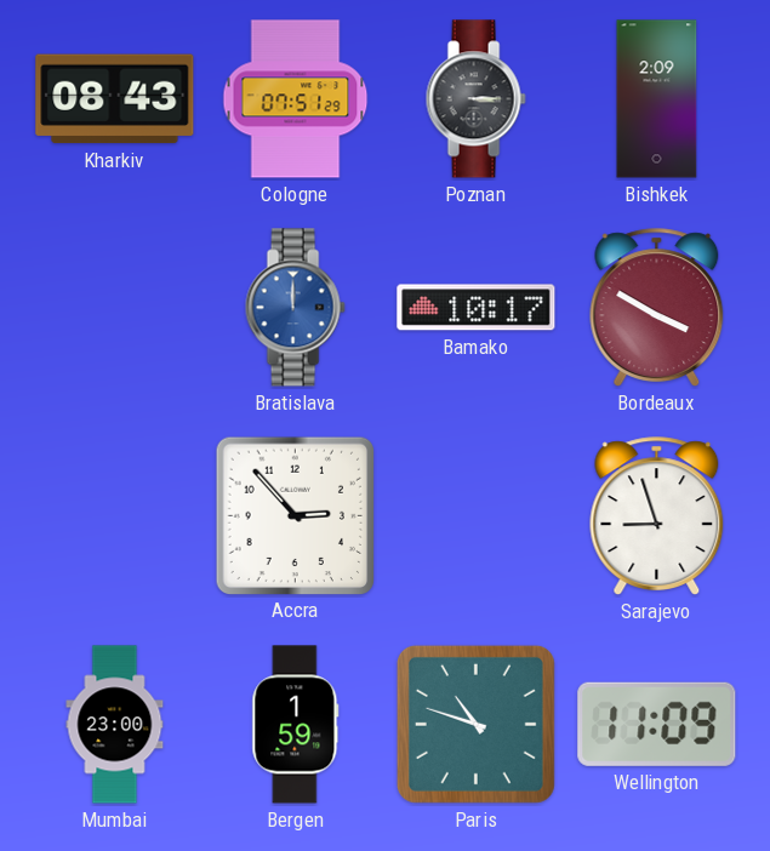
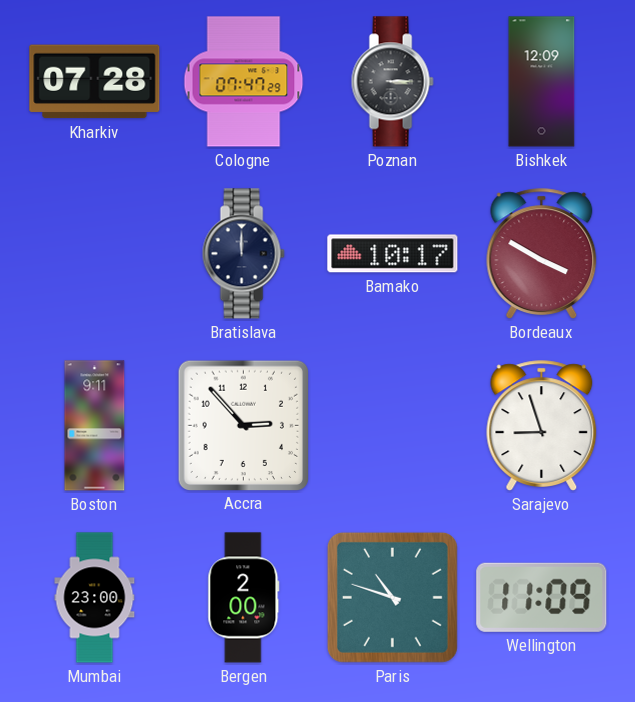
Kharkiv: 08:43 -> 07:28 (95, 82)
Cologne: 07:51 -> 07:47 (244, 82)
Bishkek: 2:09 -> 12:09 (542, 82)
Bratislava dial: blue -> navy (243, 254)
Boston: none -> 9:11 (95, 426)
Bergen: 1:59 -> 2:00 (244, 598)
